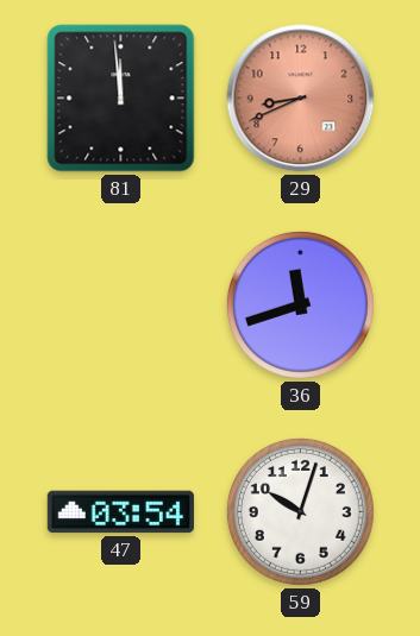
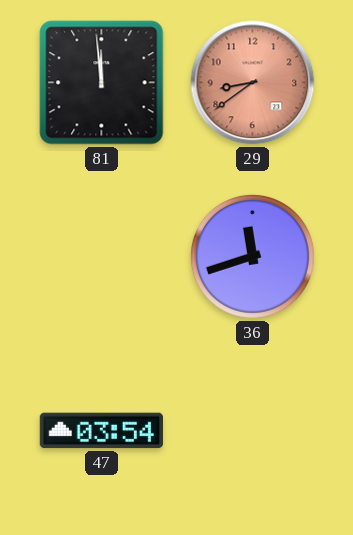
29: 8:41 -> 8:39 (253, 83)
59: 10:03 -> none (300, 511)
